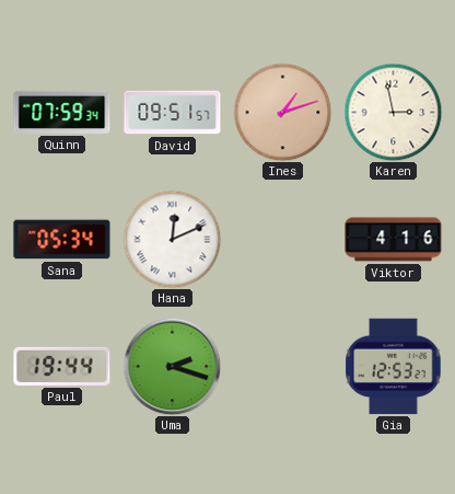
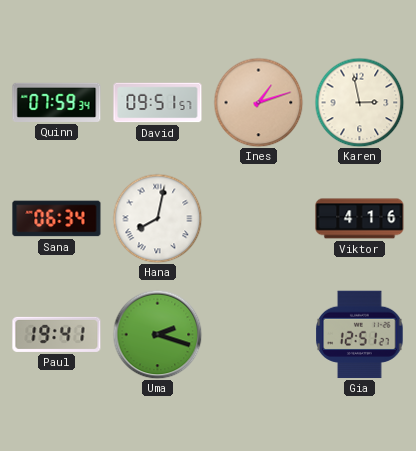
Sana: 05:34 -> 06:34 (57, 219)
Hana: 12:11 -> 8:02 (157, 218)
Paul: 19:44 -> 19:41 (57, 334)
Gia: 12:53 -> 12:51 (360, 335)
